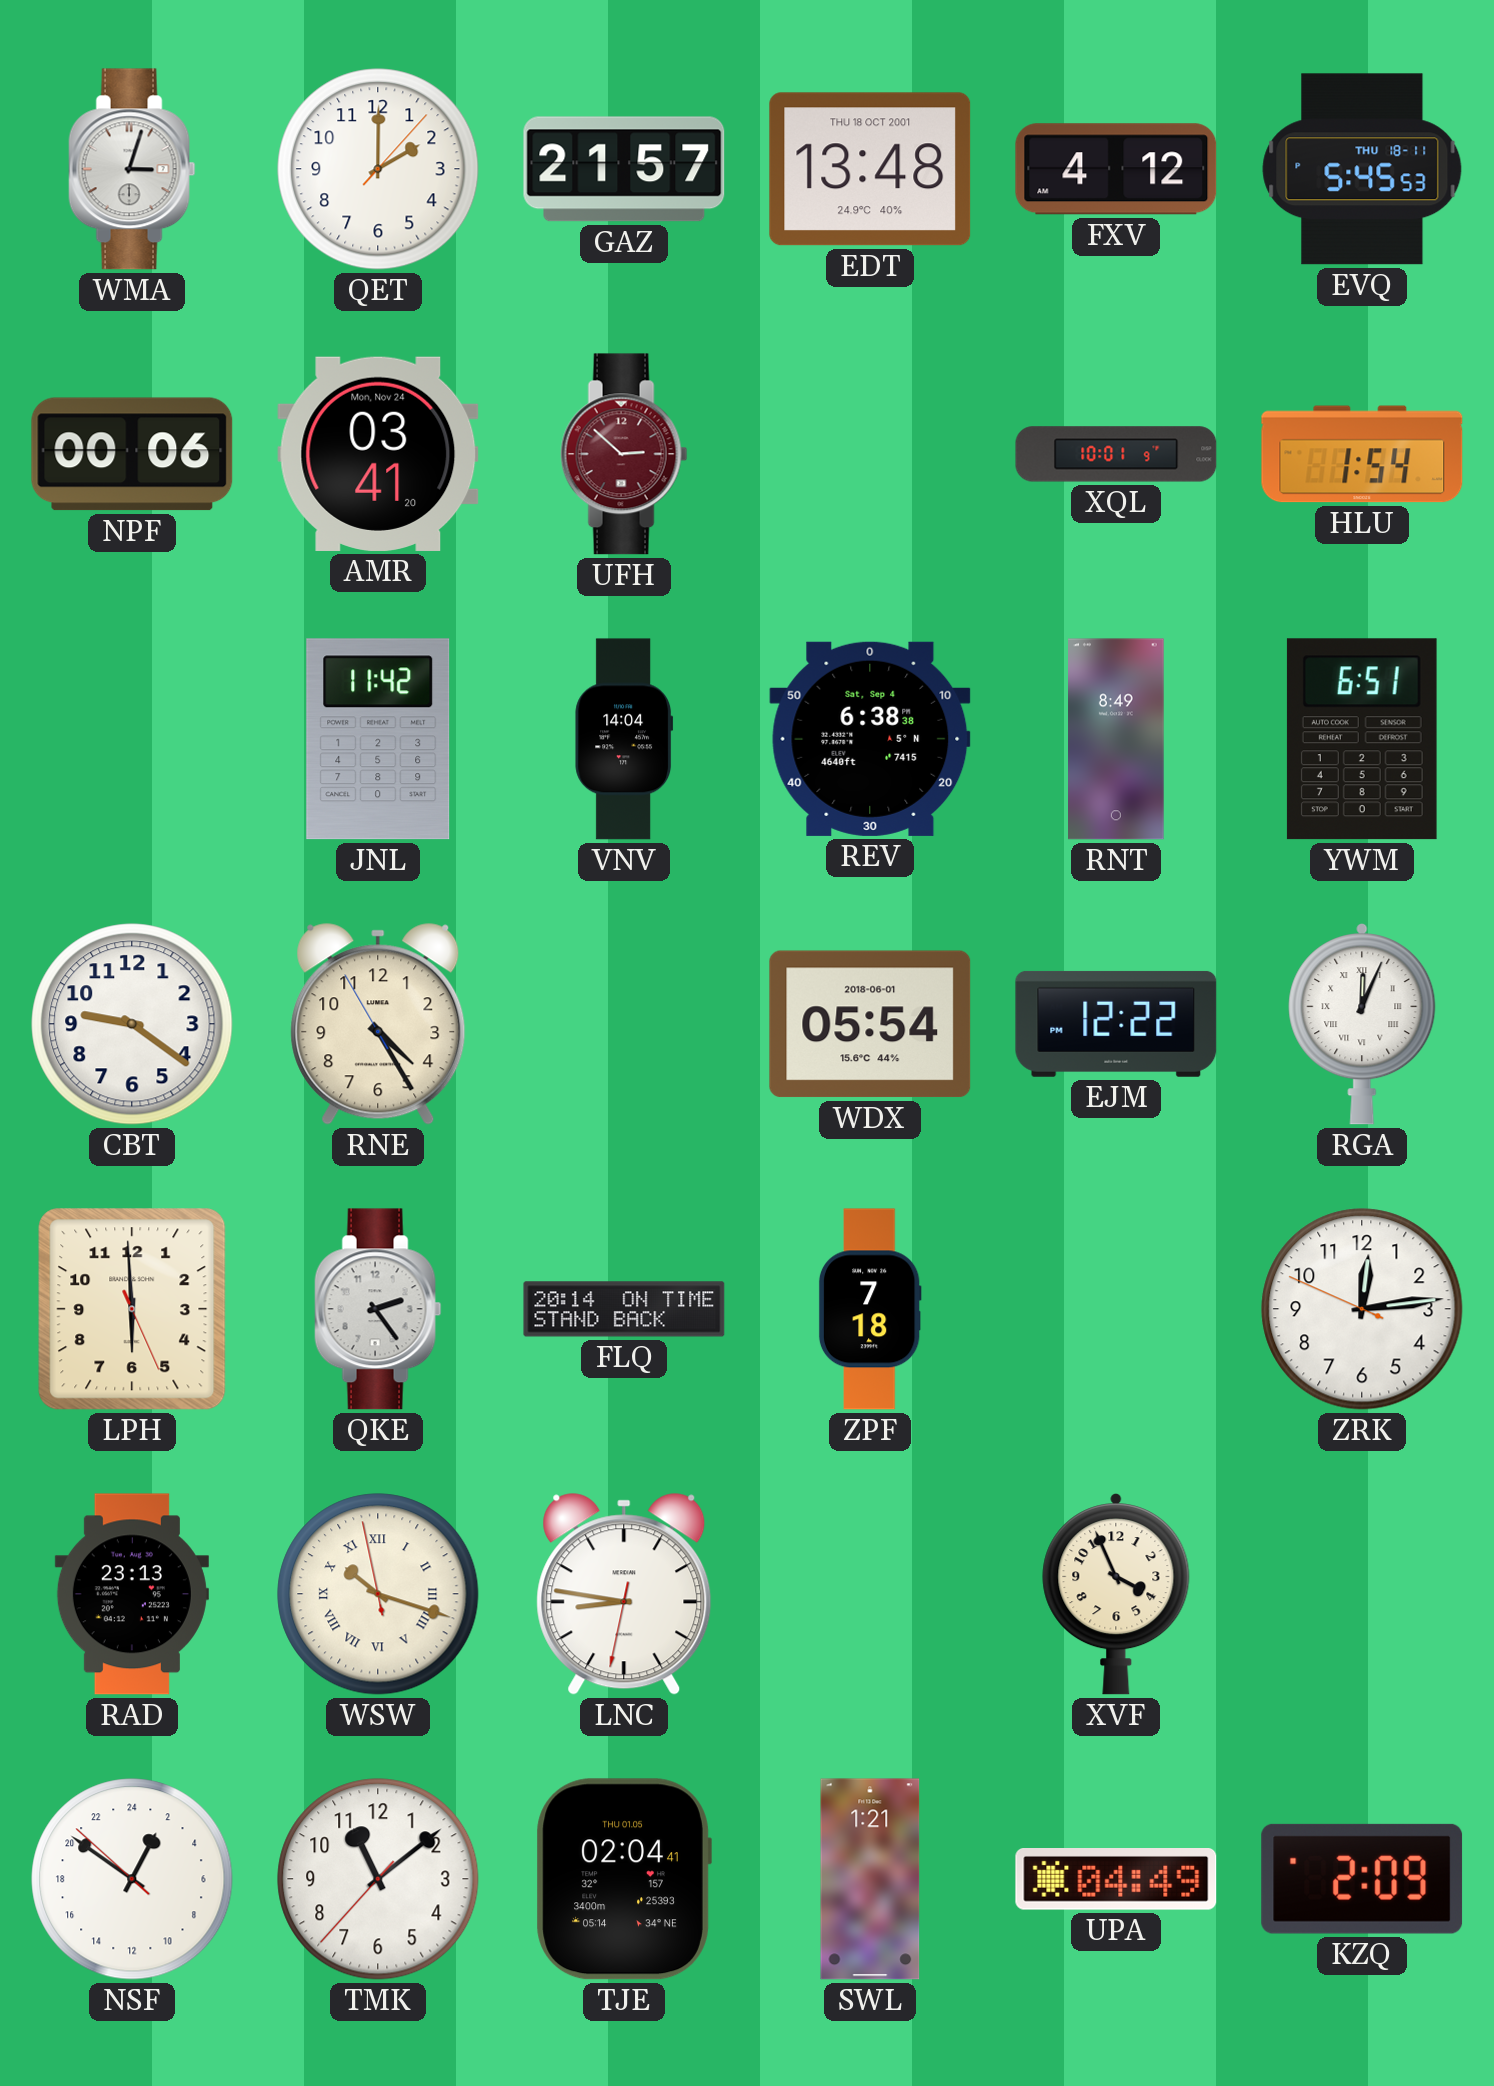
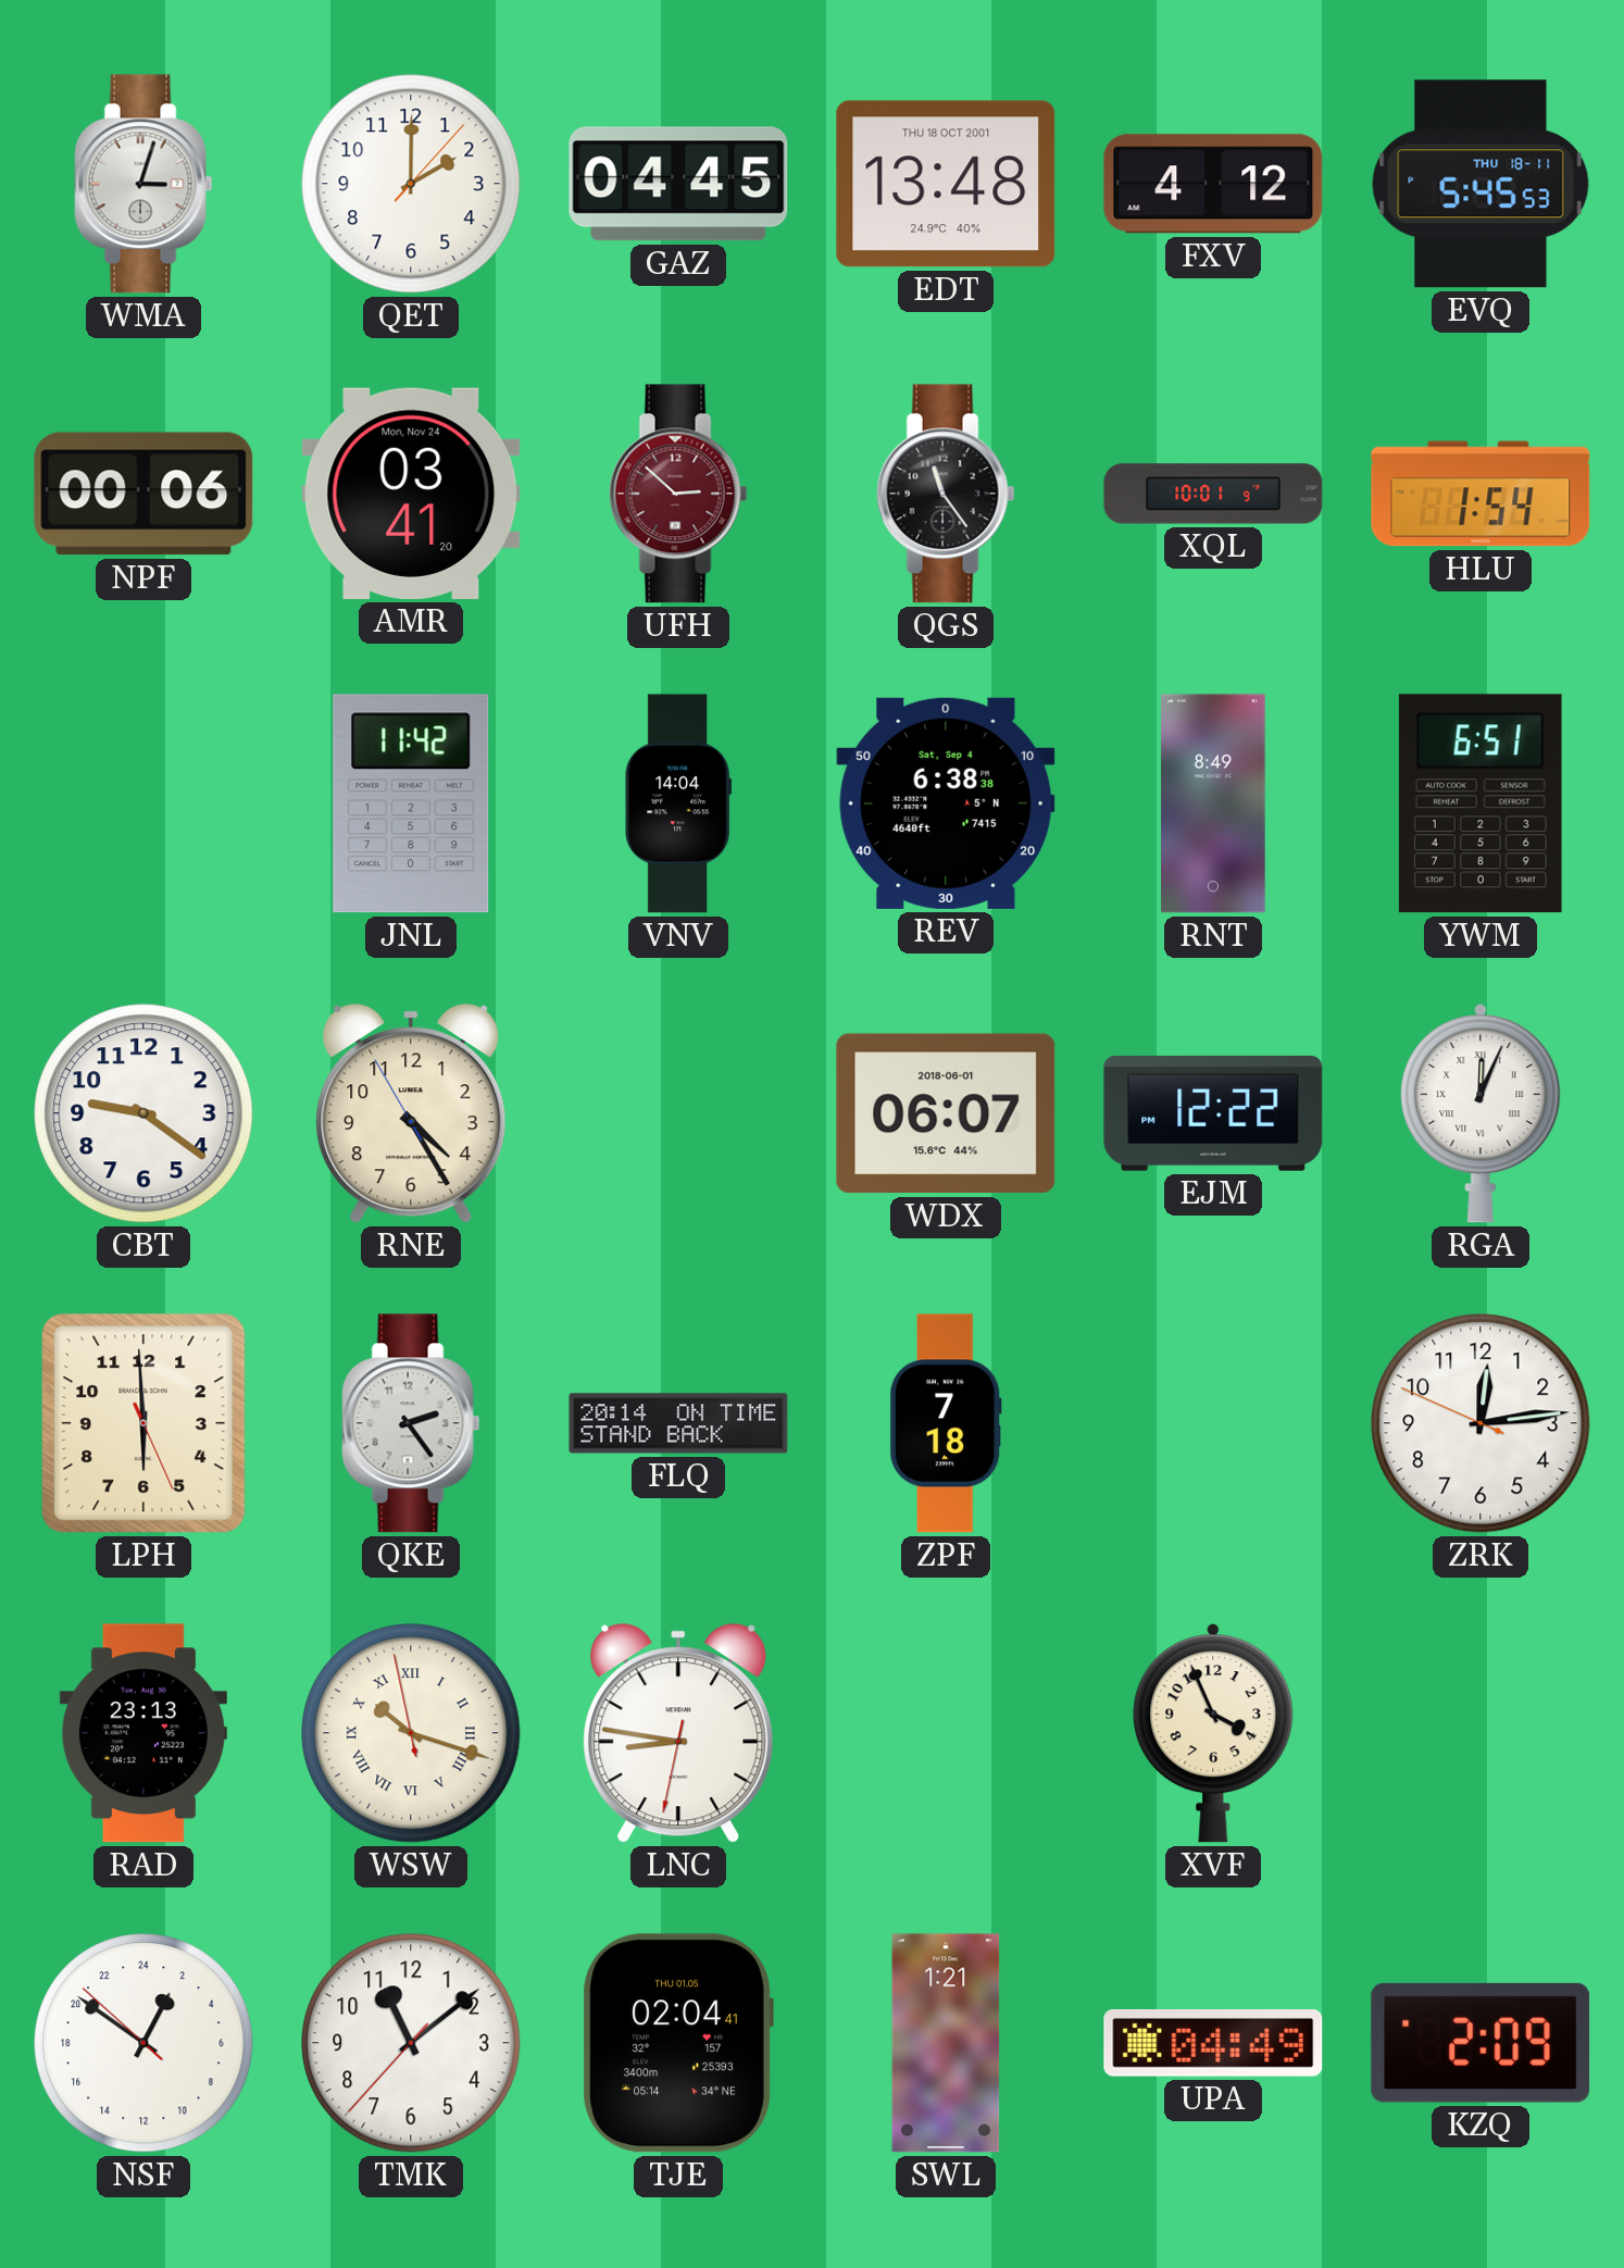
GAZ: 21:57 -> 04:45 (678, 184)
QGS: none -> 11:24 (946, 494)
WDX: 05:54 -> 06:07 (946, 1113)
